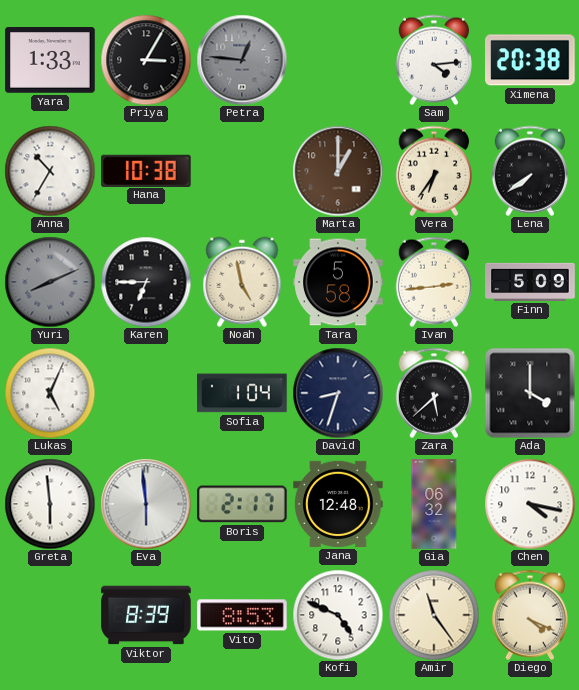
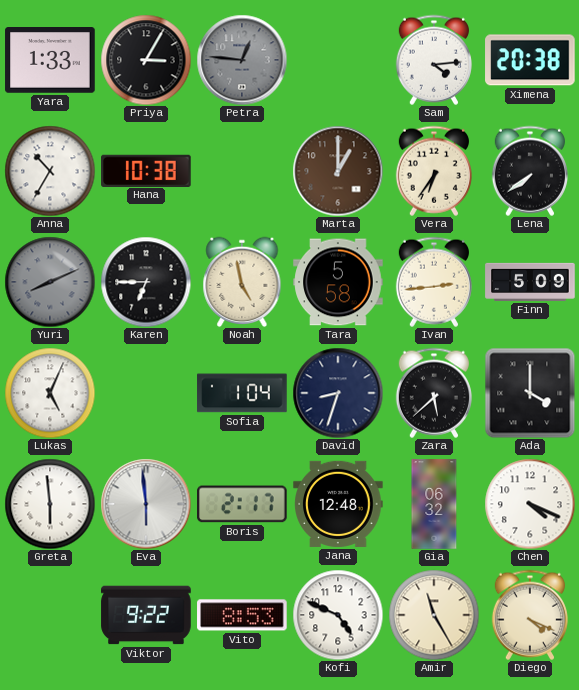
Chen: 4:17 -> 4:19 (530, 504)
Viktor: 8:39 -> 9:22 (146, 615)
Amir: 11:24 -> 11:25 (434, 615)
